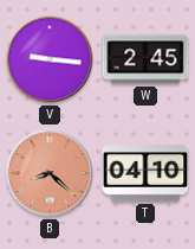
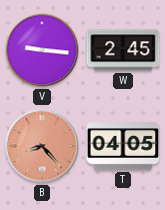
B: 8:22 -> 8:23 (42, 146)
T: 04:10 -> 04:05 (123, 146)
